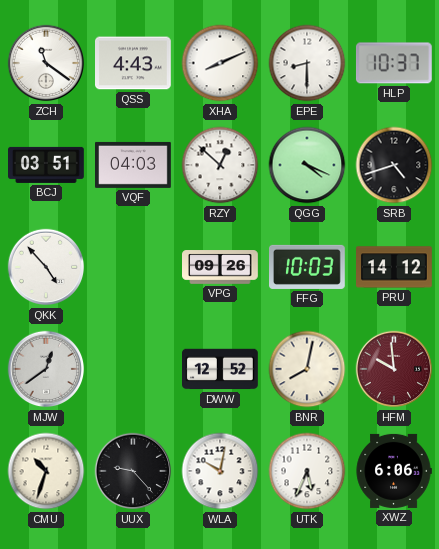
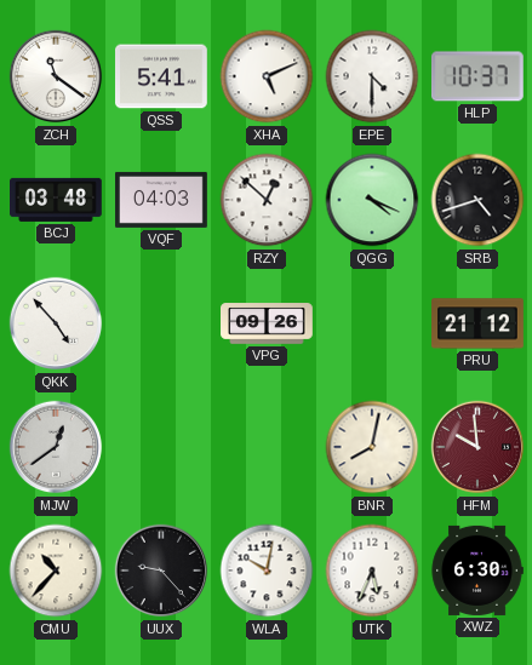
QSS: 4:43 -> 5:41 (162, 76)
XHA: 8:11 -> 5:11 (267, 76)
EPE: 8:30 -> 4:30 (372, 76)
BCJ: 03:51 -> 03:48 (57, 200)
FFG: 10:03 -> none (308, 267)
PRU: 14:12 -> 21:12 (479, 323)
DWW: 12:52 -> none (221, 369)
CMU: 10:33 -> 10:37 (56, 571)
XWZ: 6:06 -> 6:30 (477, 571)
